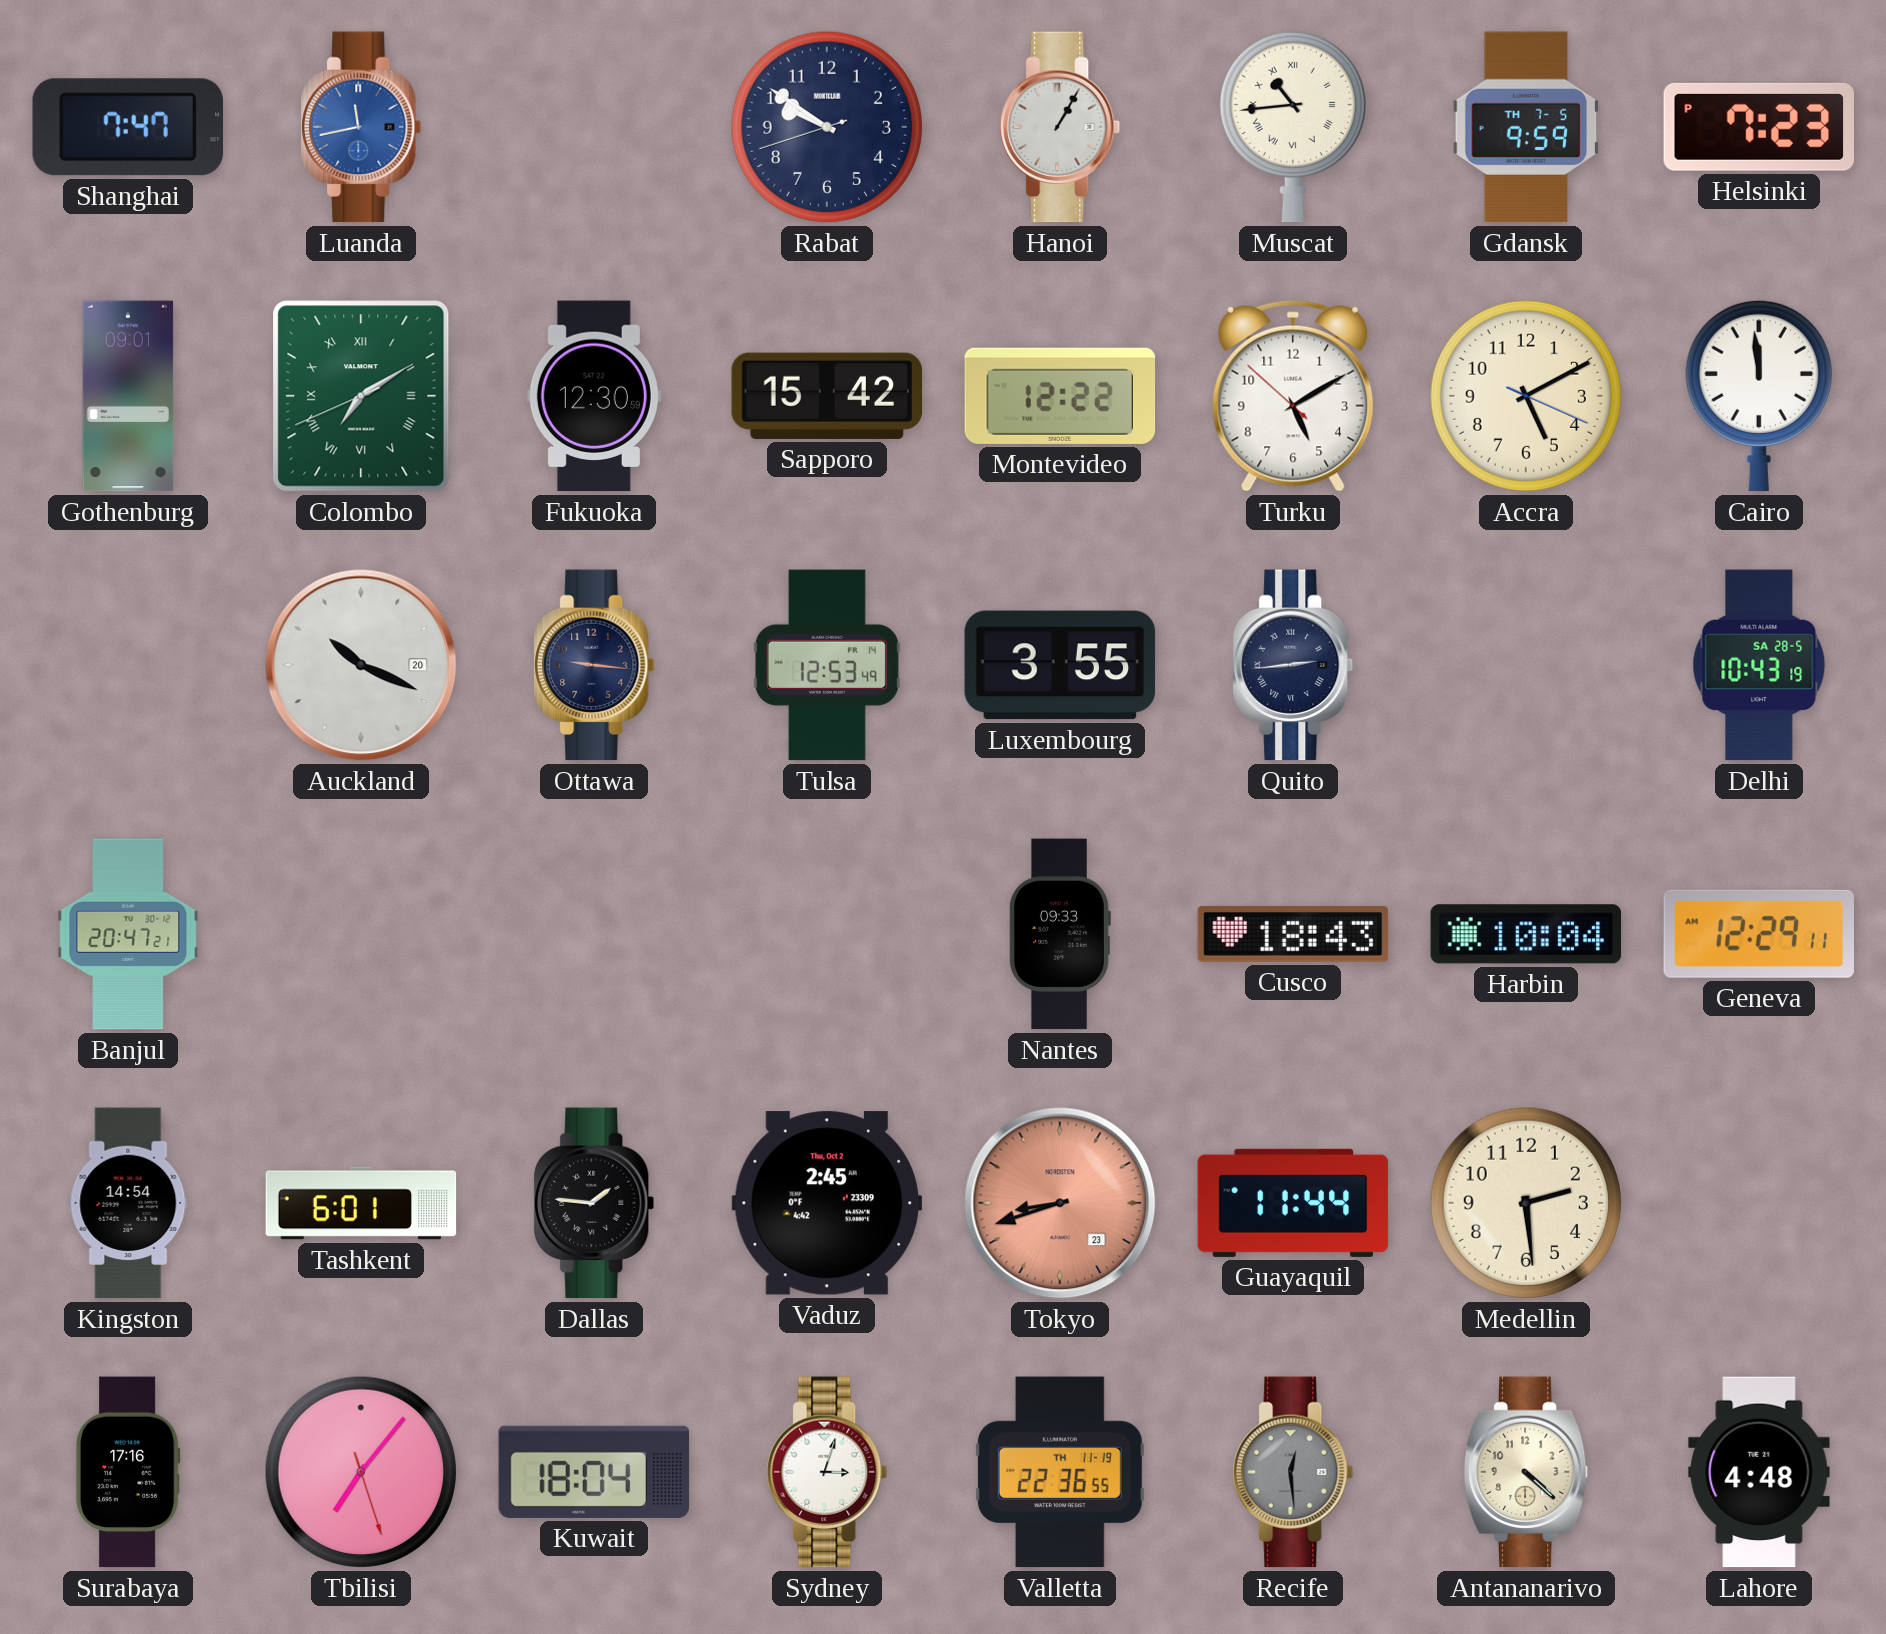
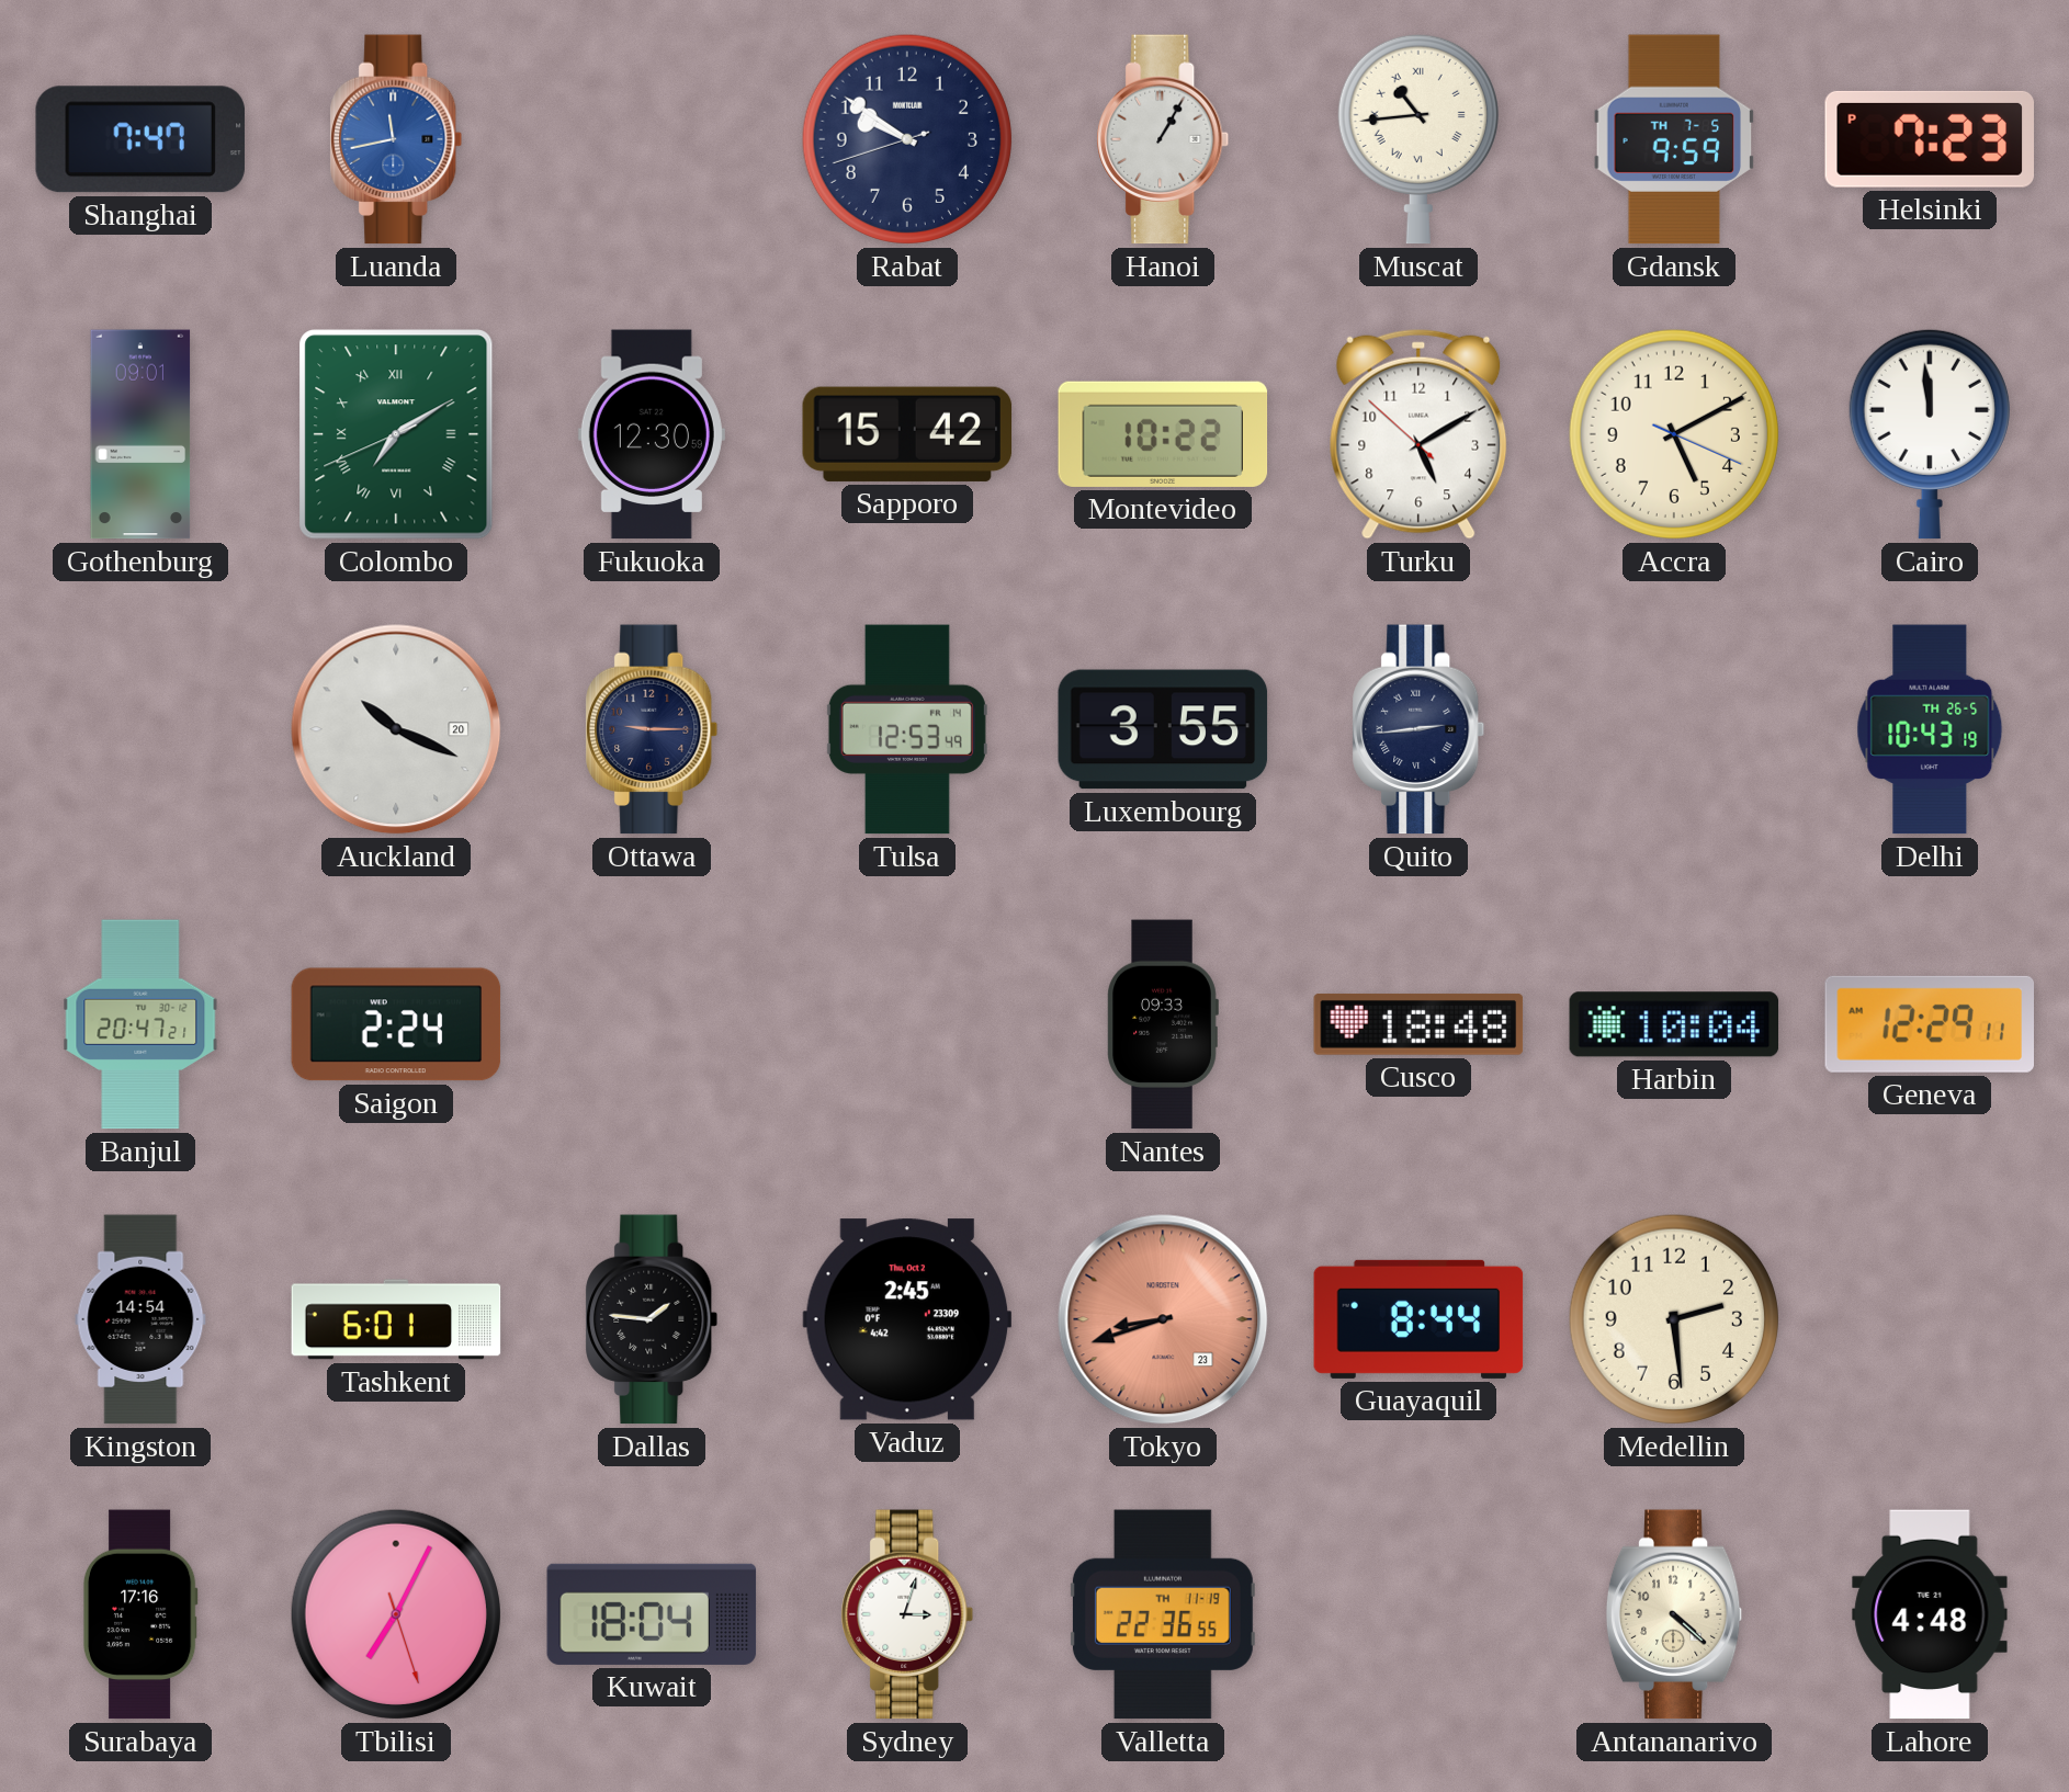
Montevideo: 12:22 -> 10:22 (1163, 434)
Ottawa: 9:16 -> 9:15 (652, 729)
Delhi date: SA 28-5 -> TH 26-5 (1930, 729)
Saigon: none -> 2:24 (396, 1024)
Cusco: 18:43 -> 18:48 (1418, 1024)
Guayaquil: 11:44 -> 8:44 (1418, 1319)
Tbilisi: 7:06 -> 7:04 (396, 1614)
Recife: 12:29 -> none (1293, 1472)
